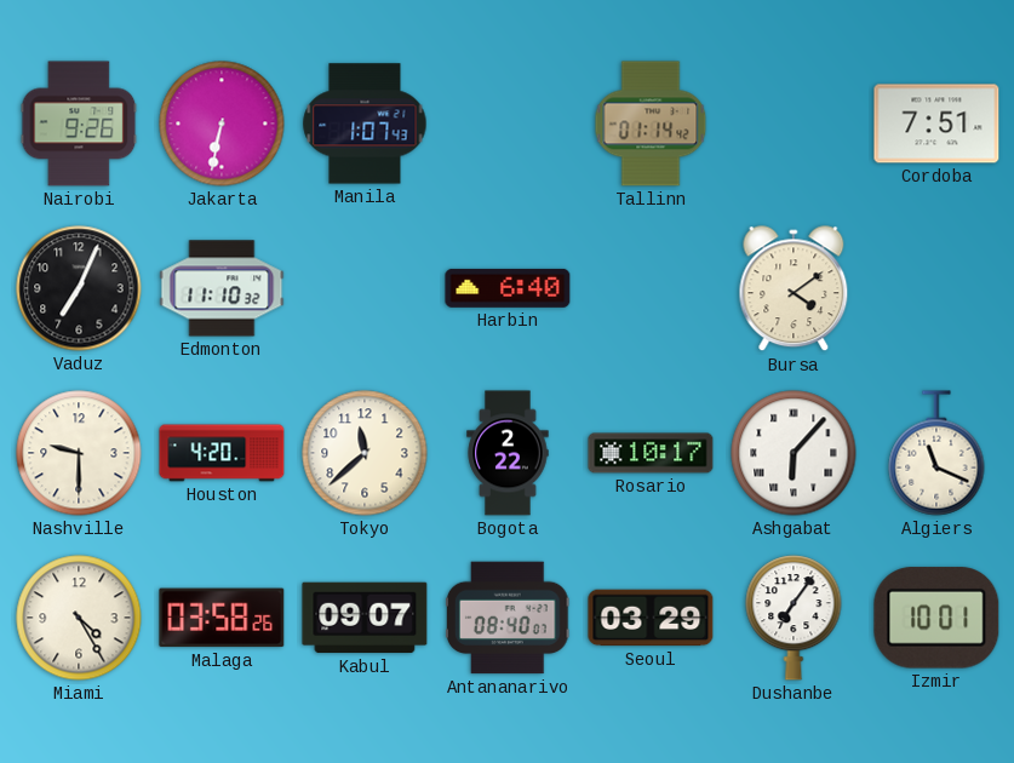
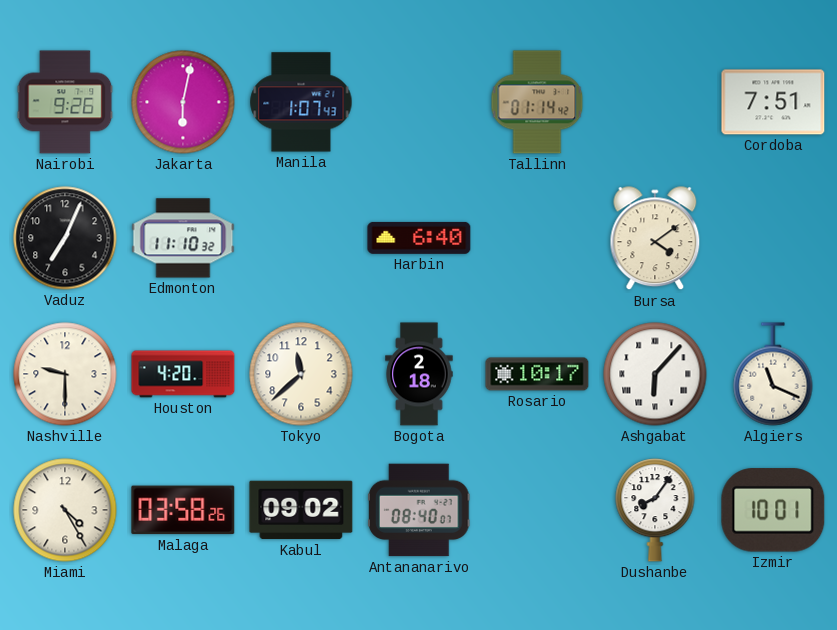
Jakarta: 6:32 -> 6:02 (183, 102)
Bogota: 2:22 -> 2:18 (419, 374)
Kabul: 09:07 -> 09:02 (301, 510)
Seoul: 03:29 -> none (651, 618)
Dushanbe: 7:06 -> 8:06 (655, 510)
